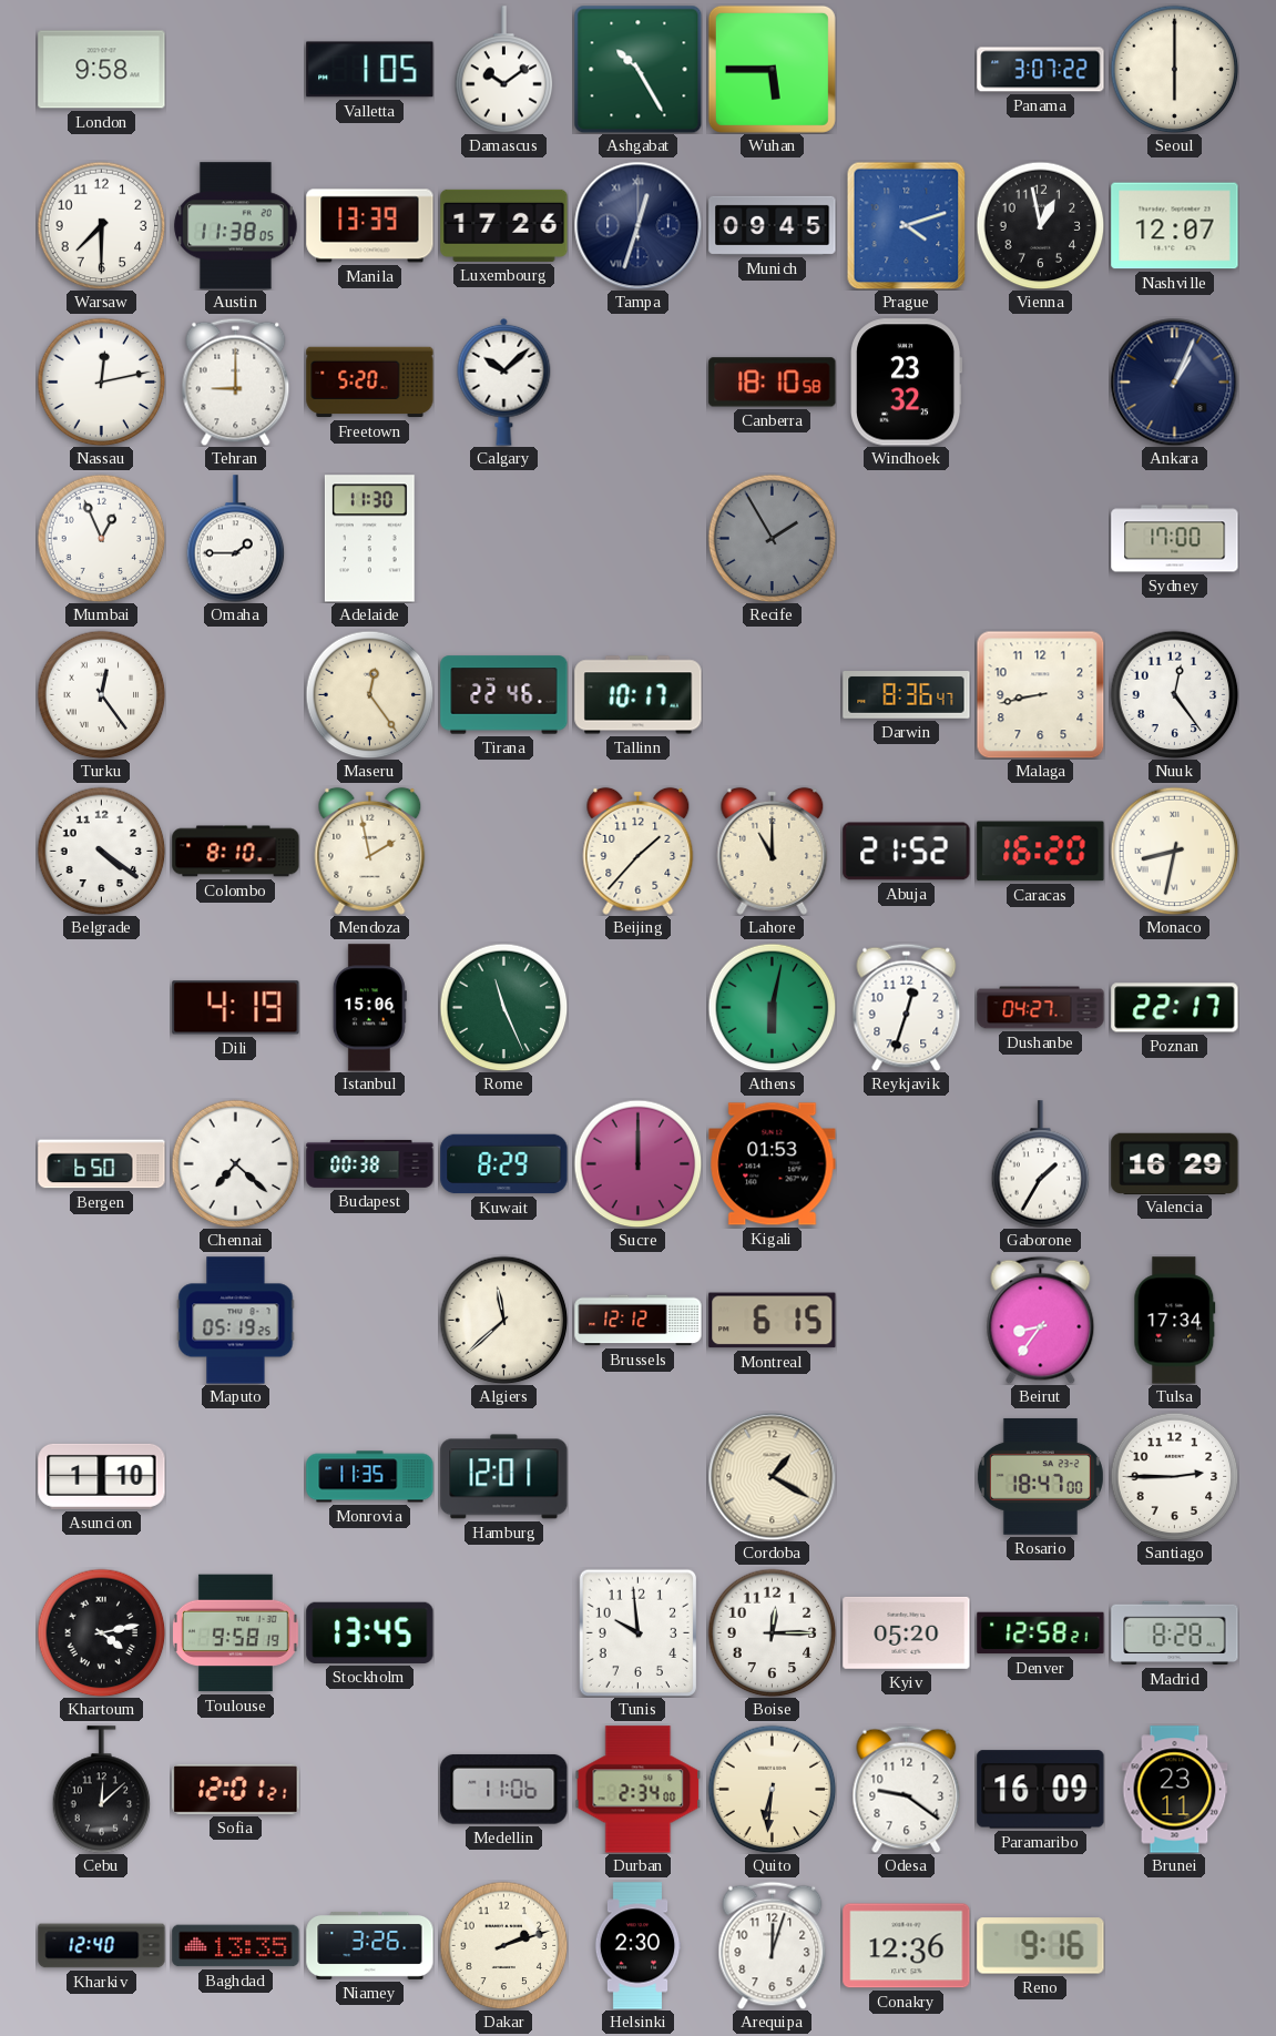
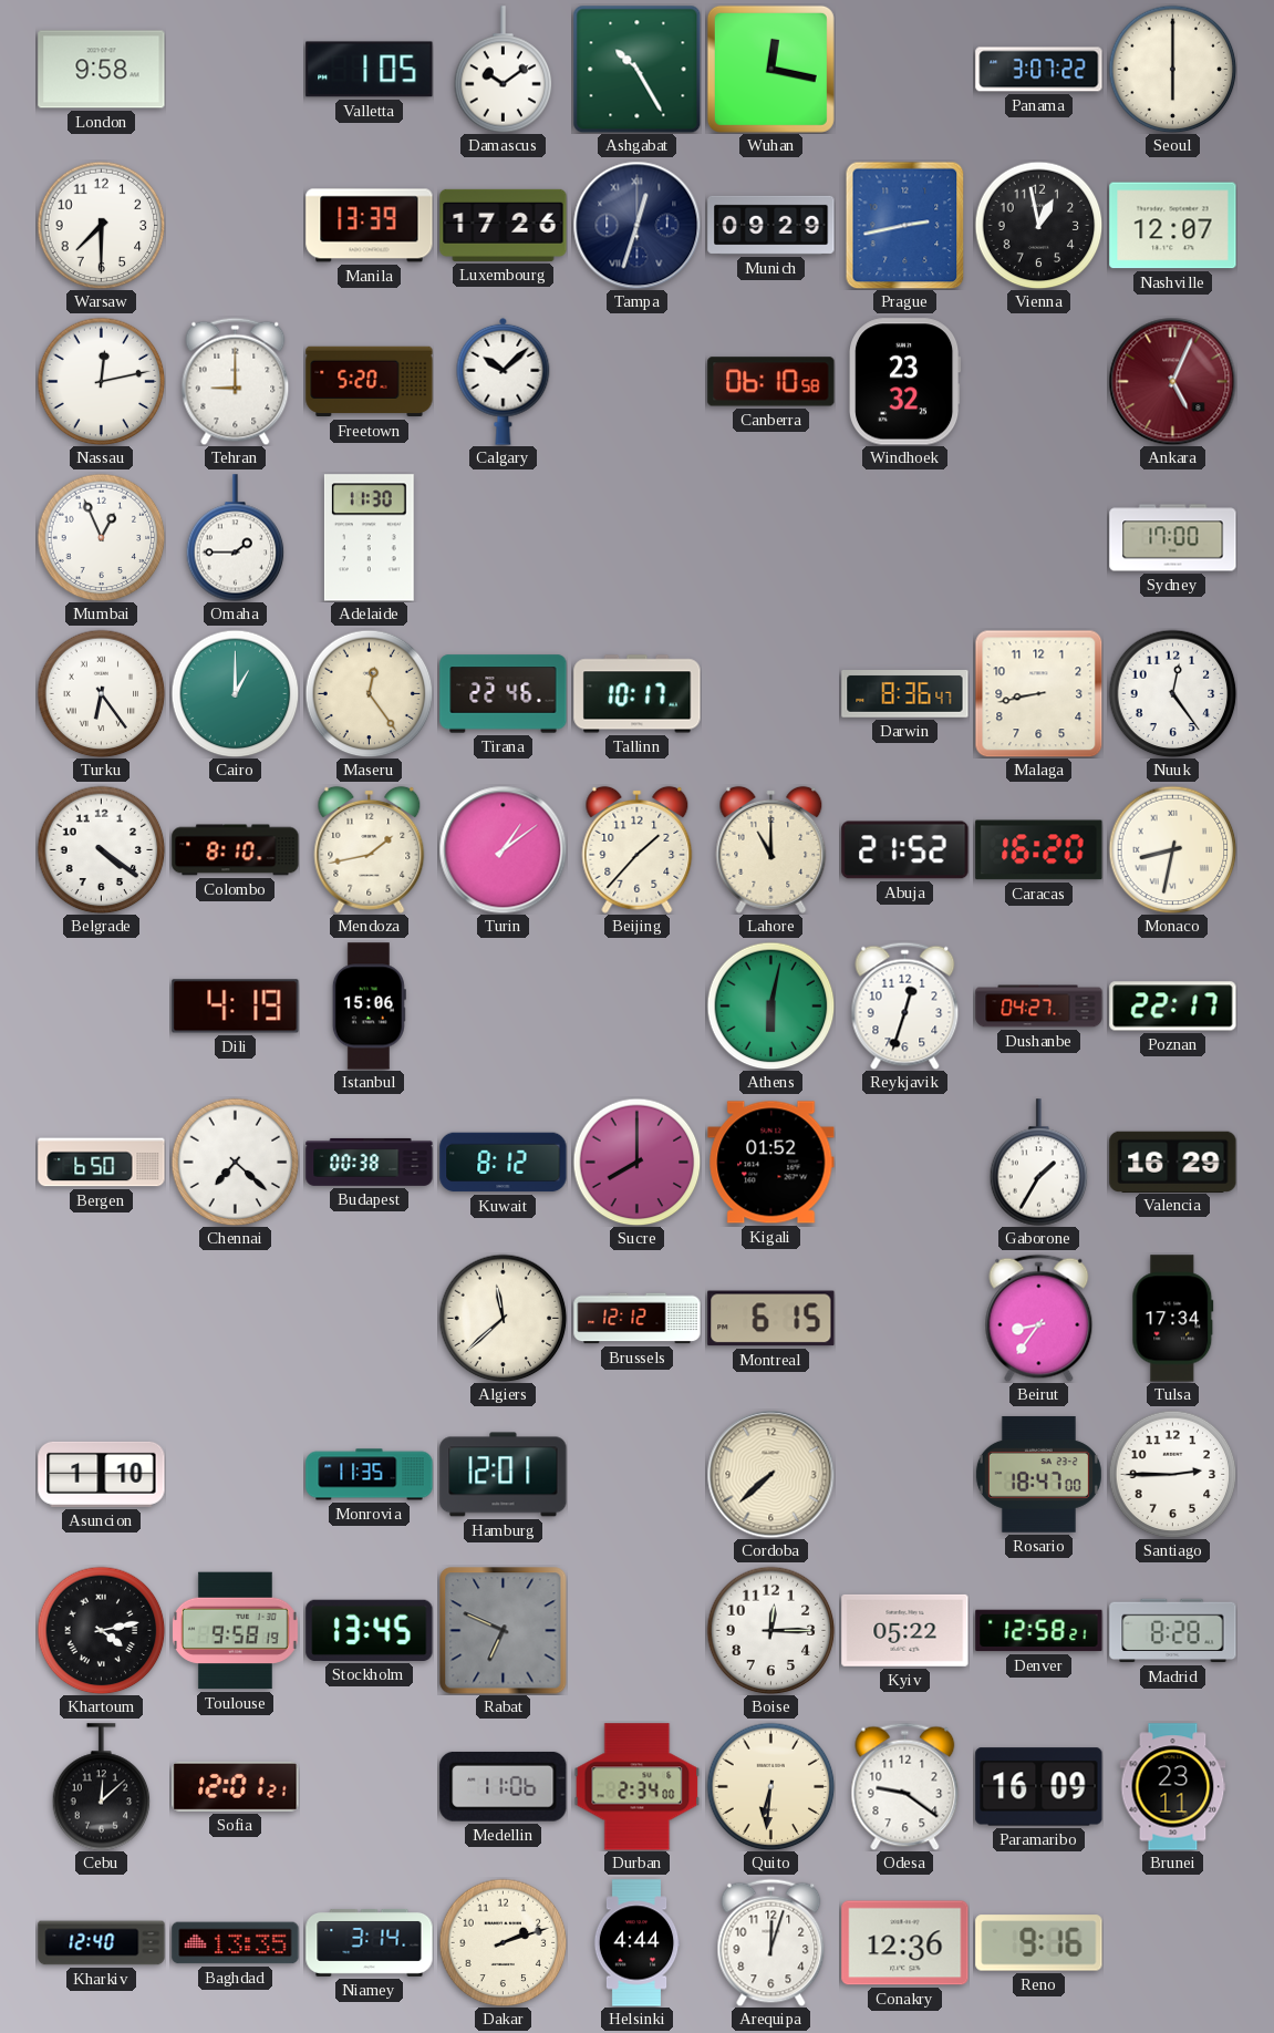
Wuhan: 5:45 -> 12:17 (770, 69)
Austin: 11:38 -> none (236, 226)
Munich: 09:45 -> 09:29 (771, 225)
Prague: 4:12 -> 2:43 (905, 225)
Canberra: 18:10 -> 06:10 (771, 382)
Ankara: 1:04 -> 5:04 (1172, 381)
Ankara dial: navy -> burgundy (1172, 381)
Recife: 1:55 -> none (772, 538)
Turku: 12:24 -> 6:24 (101, 693)
Cairo: none -> 1:00 (235, 693)
Mendoza: 1:58 -> 1:43 (370, 849)
Turin: none -> 1:09 (503, 849)
Rome: 11:26 -> none (503, 1007)
Kuwait: 8:29 -> 8:12 (504, 1163)
Sucre: 12:00 -> 8:00 (636, 1162)
Kigali: 01:53 -> 01:52 (771, 1163)
Maputo: 05:19 -> none (236, 1321)
Cordoba: 1:20 -> 7:38 (770, 1474)
Rabat: none -> 6:49 (504, 1631)
Tunis: 9:59 -> none (639, 1632)
Kyiv: 05:20 -> 05:22 (905, 1630)
Niamey: 3:26 -> 3:14 (370, 1942)
Helsinki: 2:30 -> 4:44 (636, 1943)
